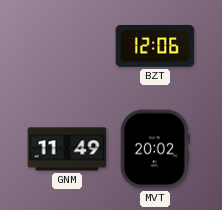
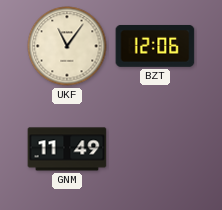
UKF: none -> 11:06 (67, 46)
MVT: 20:02 -> none (155, 149)
